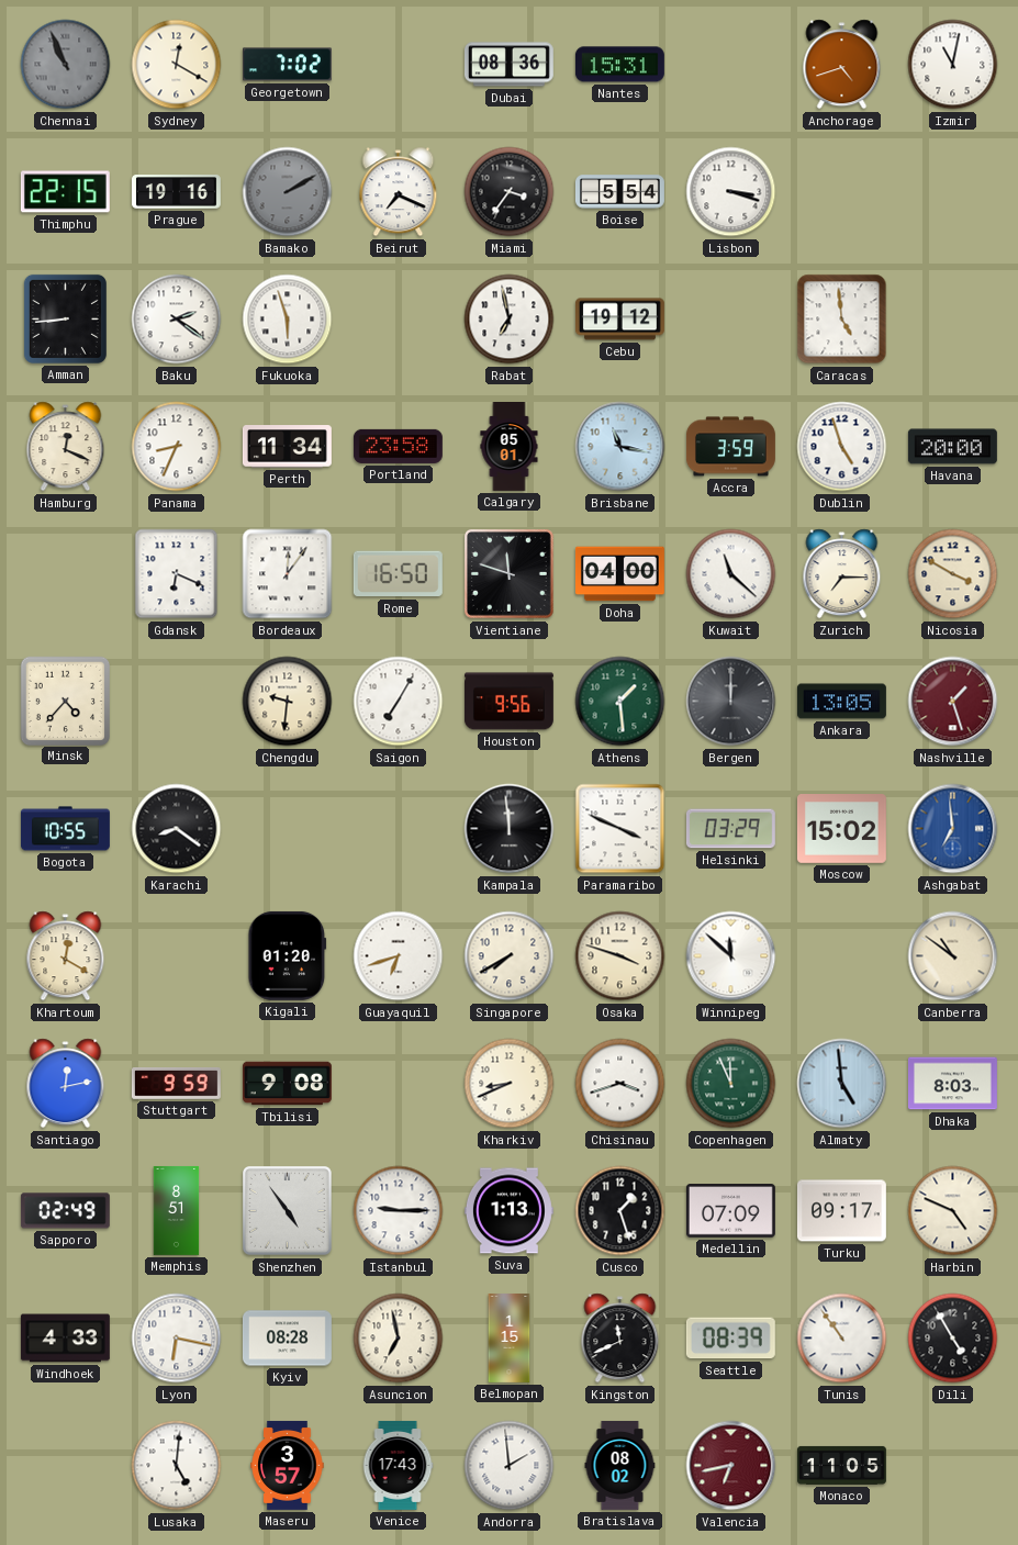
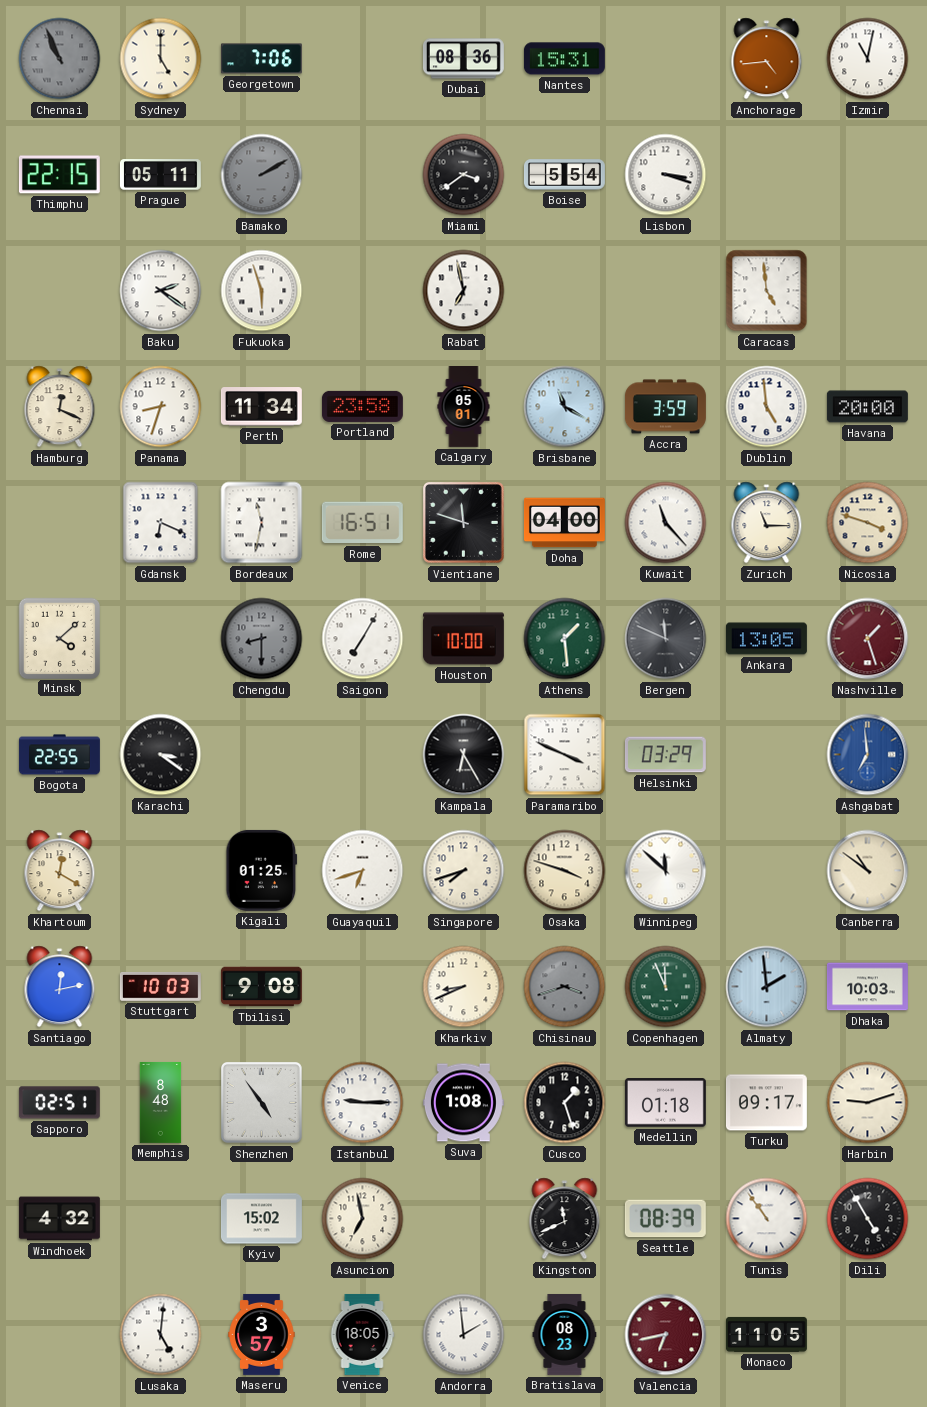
Sydney: 12:20 -> 5:00 (161, 59)
Georgetown: 7:02 -> 7:06 (261, 59)
Anchorage: 4:42 -> 4:44 (767, 59)
Prague: 19:16 -> 05:11 (160, 175)
Beirut: 7:19 -> none (399, 192)
Miami: 3:36 -> 3:39 (464, 175)
Amman: 8:44 -> none (65, 318)
Cebu: 19:12 -> none (619, 320)
Panama: 8:34 -> 8:33 (161, 407)
Brisbane: 11:17 -> 11:20 (565, 407)
Dublin: 4:57 -> 4:59 (767, 407)
Bordeaux: 12:06 -> 11:32 (262, 523)
Rome: 16:50 -> 16:51 (362, 523)
Kuwait: 11:22 -> 11:23 (666, 523)
Zurich: 7:15 -> 11:15 (767, 523)
Nicosia: 3:50 -> 3:48 (868, 523)
Minsk: 4:37 -> 4:08 (59, 638)
Chengdu: 9:31 -> 8:30 (262, 639)
Chengdu dial: cream -> grey (262, 639)
Houston: 9:56 -> 10:00 (463, 639)
Bergen: 12:00 -> 11:49 (666, 639)
Bogota: 10:55 -> 22:55 (59, 755)
Karachi: 8:21 -> 3:21 (161, 755)
Kampala: 11:59 -> 6:25 (464, 755)
Moscow: 15:02 -> none (841, 829)
Kigali: 01:20 -> 01:25 (262, 870)
Singapore: 7:40 -> 7:42 (464, 871)
Stuttgart: 9:59 -> 10:03 (160, 987)
Chisinau dial: white -> grey (565, 987)
Almaty: 4:59 -> 1:59 (767, 987)
Dhaka: 8:03 -> 10:03 (867, 987)
Sapporo: 02:49 -> 02:51 (59, 1103)
Memphis: 8:51 -> 8:48 (161, 1103)
Suva: 1:13 -> 1:08 (463, 1103)
Medellin: 07:09 -> 01:18 (665, 1103)
Harbin: 4:49 -> 9:12 (868, 1103)
Windhoek: 4:33 -> 4:32 (59, 1219)
Lyon: 6:17 -> none (177, 1339)
Kyiv: 08:28 -> 15:02 (261, 1219)
Belmopan: 1:15 -> none (510, 1339)
Venice: 17:43 -> 18:05 (362, 1334)
Bratislava: 08:02 -> 08:23 (565, 1334)
